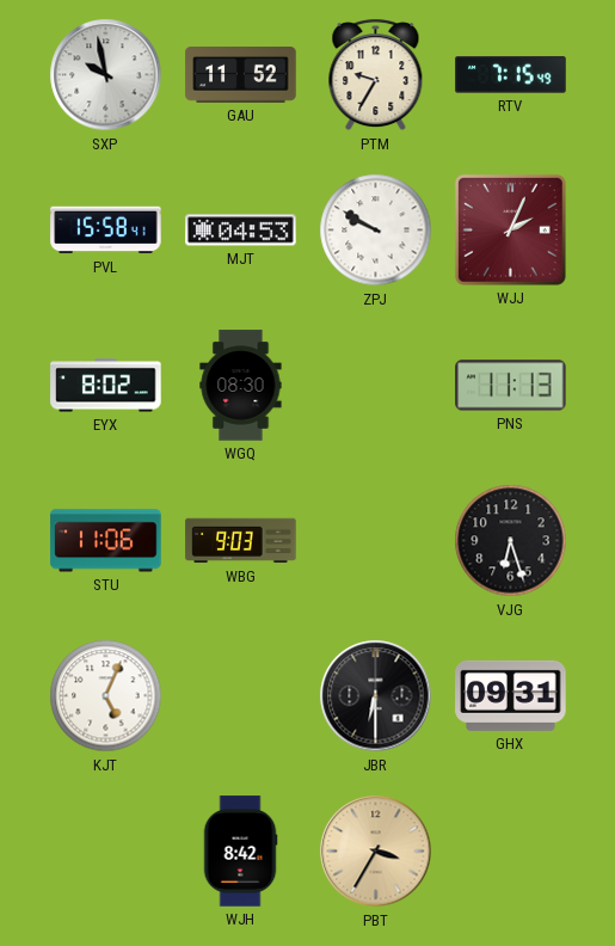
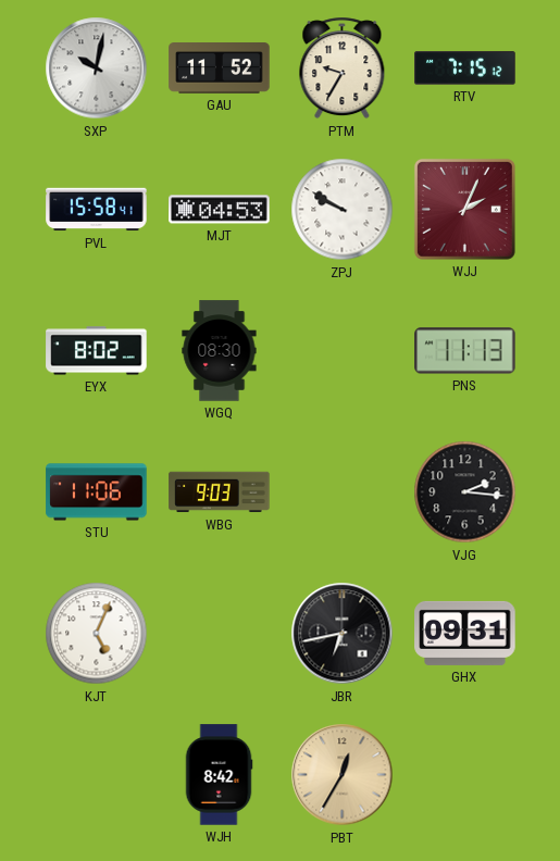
SXP: 9:58 -> 10:02 (97, 68)
RTV: 7:15:49 -> 7:15:12 (465, 68)
VJG: 6:27 -> 2:16 (465, 492)
JBR: 6:30 -> 6:43 (343, 634)
PBT: 3:35 -> 12:35 (343, 775)
